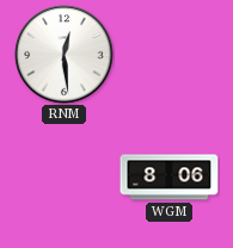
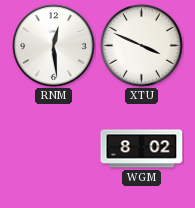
XTU: none -> 3:49 (142, 46)
WGM: 8:06 -> 8:02 (142, 149)
